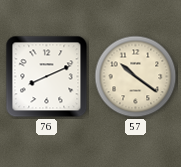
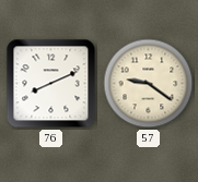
57: 10:21 -> 9:21 (149, 84)
